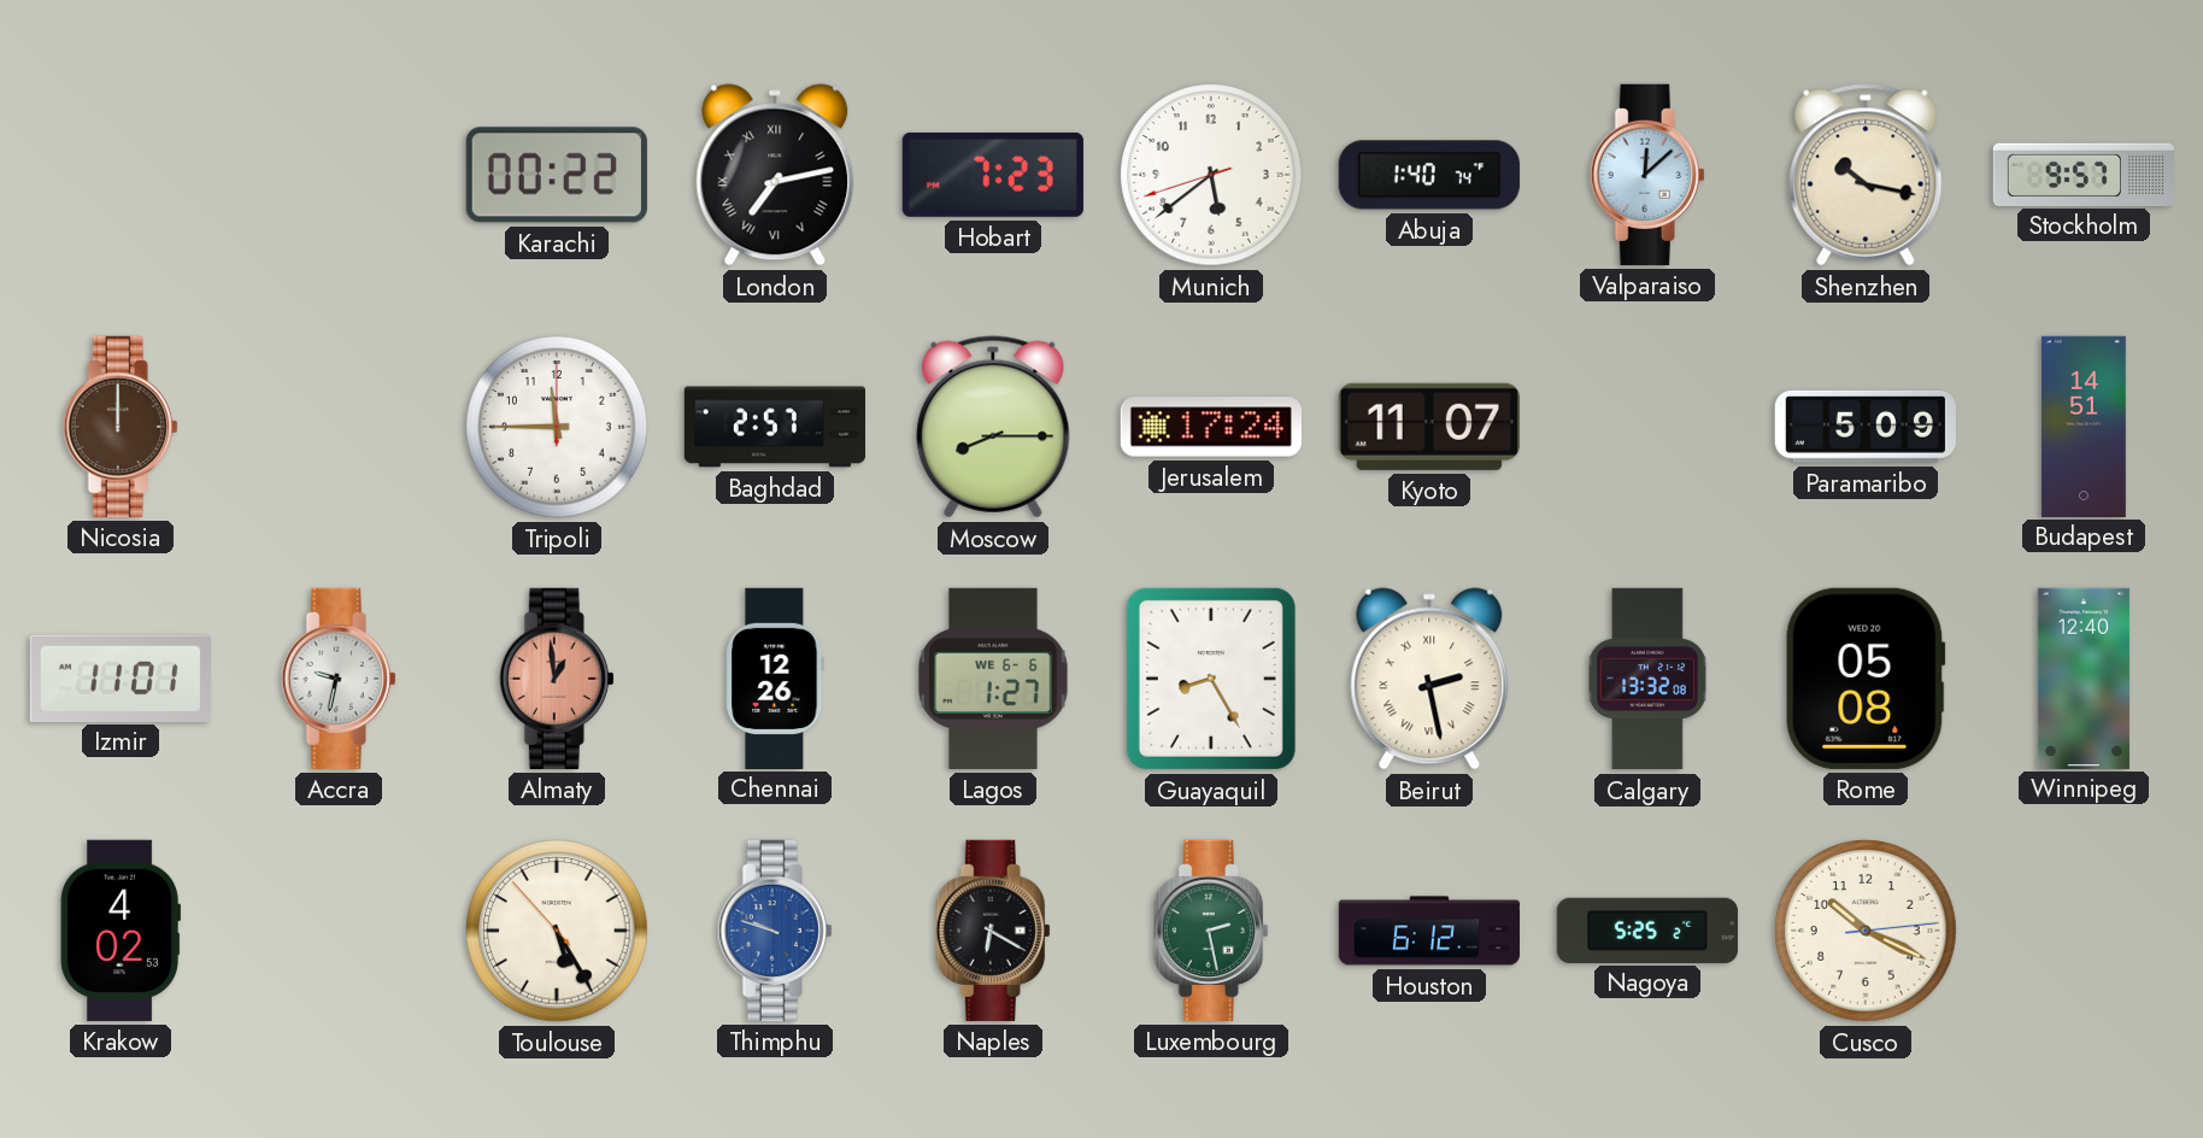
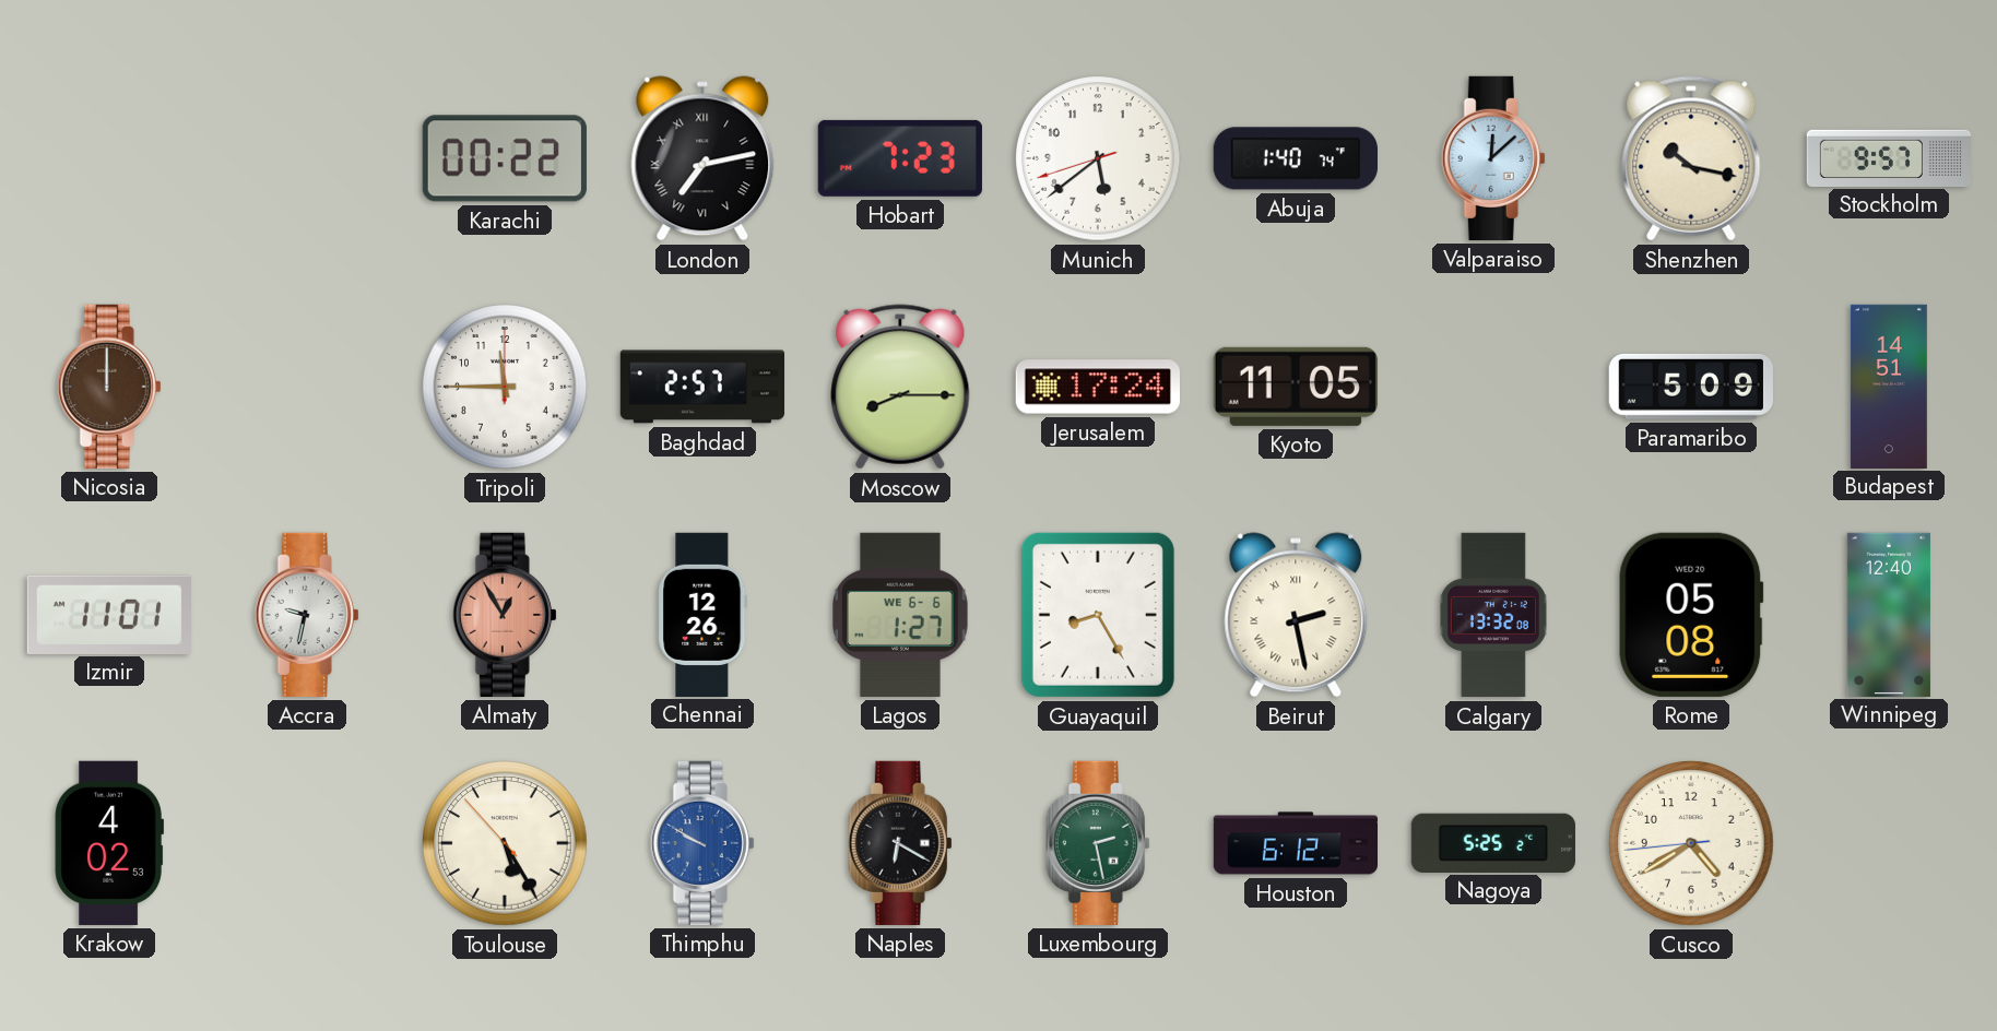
Kyoto: 11:07 -> 11:05 (1296, 387)
Almaty: 12:59 -> 12:55 (505, 615)
Thimphu: 9:48 -> 9:50 (702, 843)
Cusco: 10:19 -> 4:39 (1691, 843)
